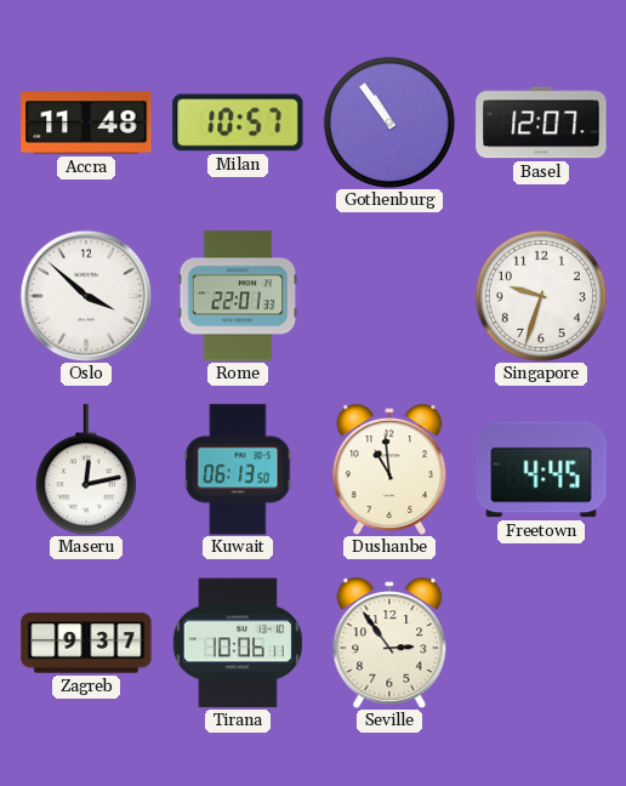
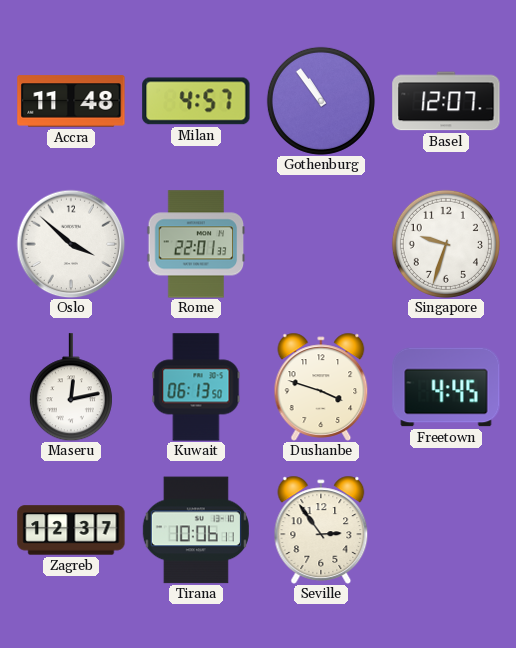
Milan: 10:57 -> 4:57 (196, 101)
Dushanbe: 10:59 -> 3:48 (321, 387)
Zagreb: 9:37 -> 12:37 (71, 530)
